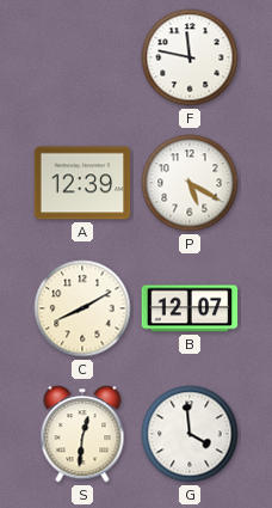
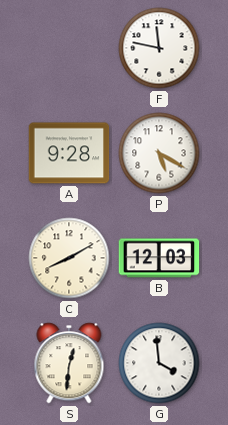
A: 12:39 -> 9:28 (69, 153)
B: 12:07 -> 12:03 (159, 258)
